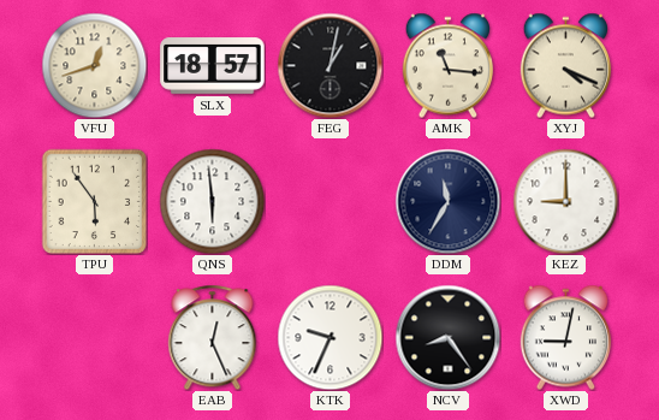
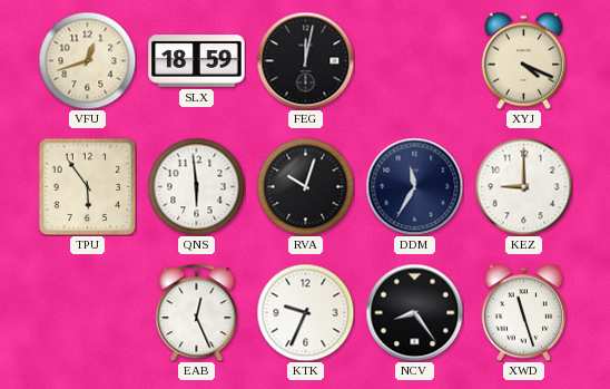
SLX: 18:57 -> 18:59 (197, 61)
FEG: 1:02 -> 12:02 (305, 60)
AMK: 11:16 -> none (447, 65)
RVA: none -> 10:03 (305, 186)
XWD: 9:02 -> 11:27 (523, 312)
